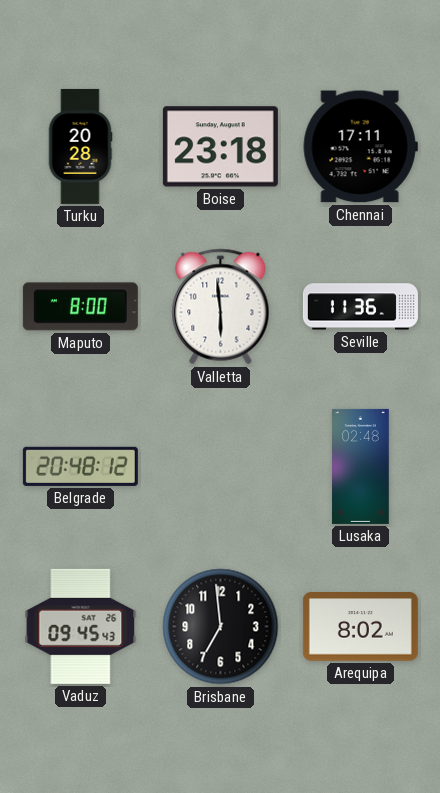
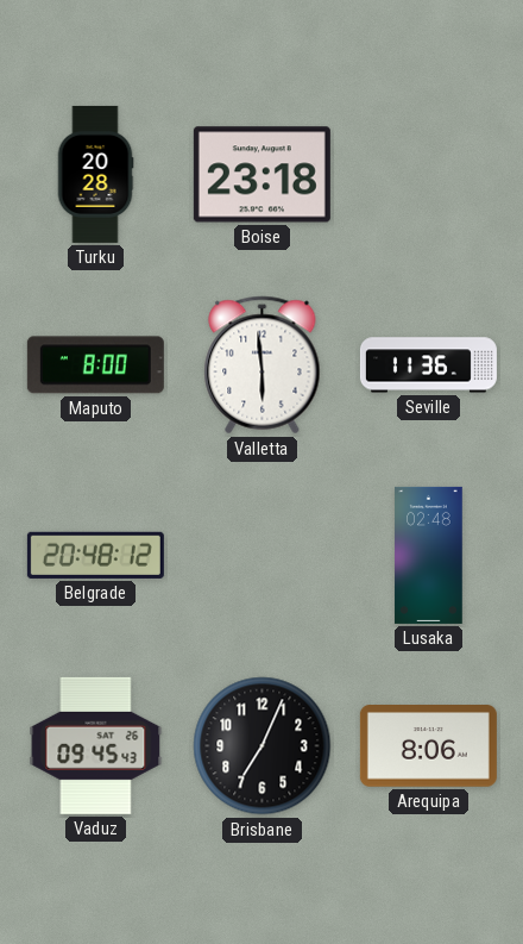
Chennai: 17:11 -> none (360, 147)
Brisbane: 6:59 -> 7:04 (263, 746)
Arequipa: 8:02 -> 8:06 (428, 746)
